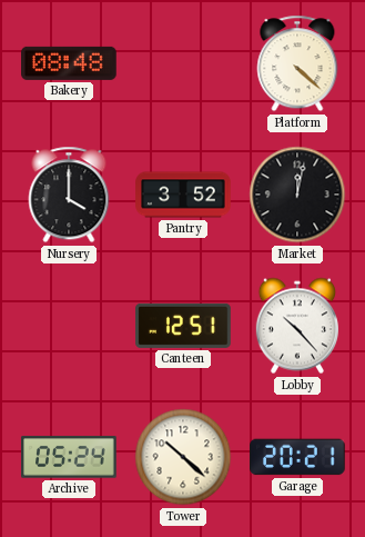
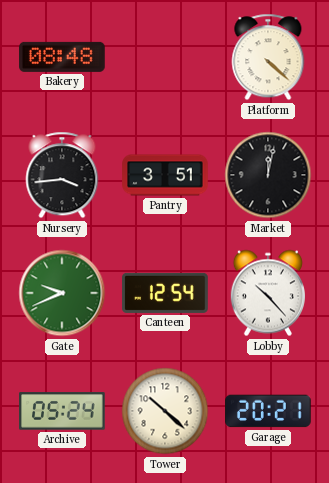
Nursery: 4:00 -> 3:44 (62, 175)
Pantry: 3:52 -> 3:51 (165, 175)
Gate: none -> 9:41 (62, 293)
Canteen: 12:51 -> 12:54 (165, 293)
